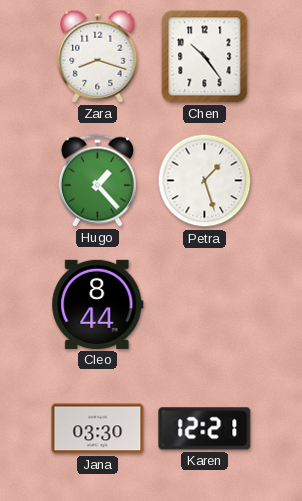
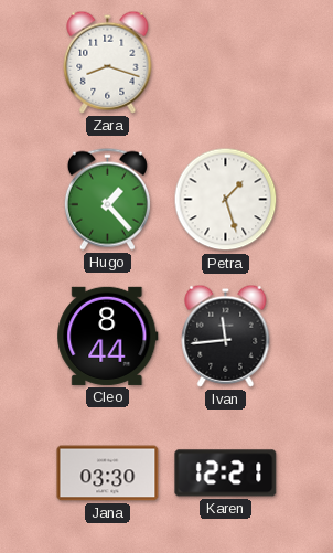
Chen: 10:24 -> none (205, 57)
Ivan: none -> 11:44 (226, 336)
